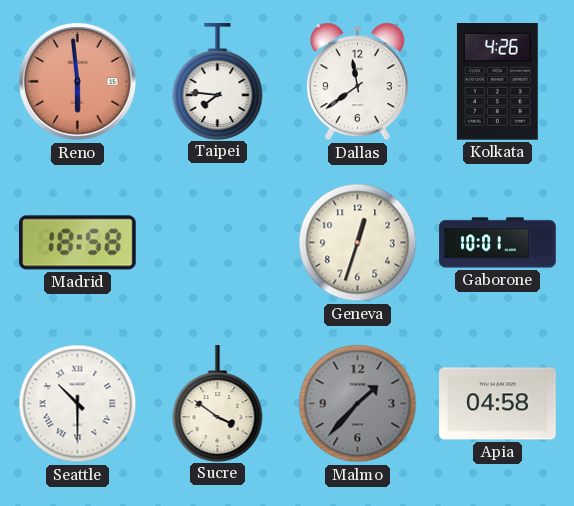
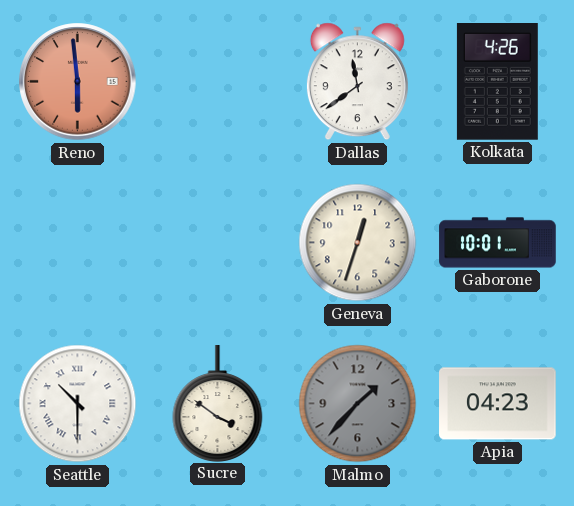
Taipei: 7:46 -> none (218, 81)
Madrid: 18:58 -> none (78, 243)
Apia: 04:58 -> 04:23 (498, 404)
